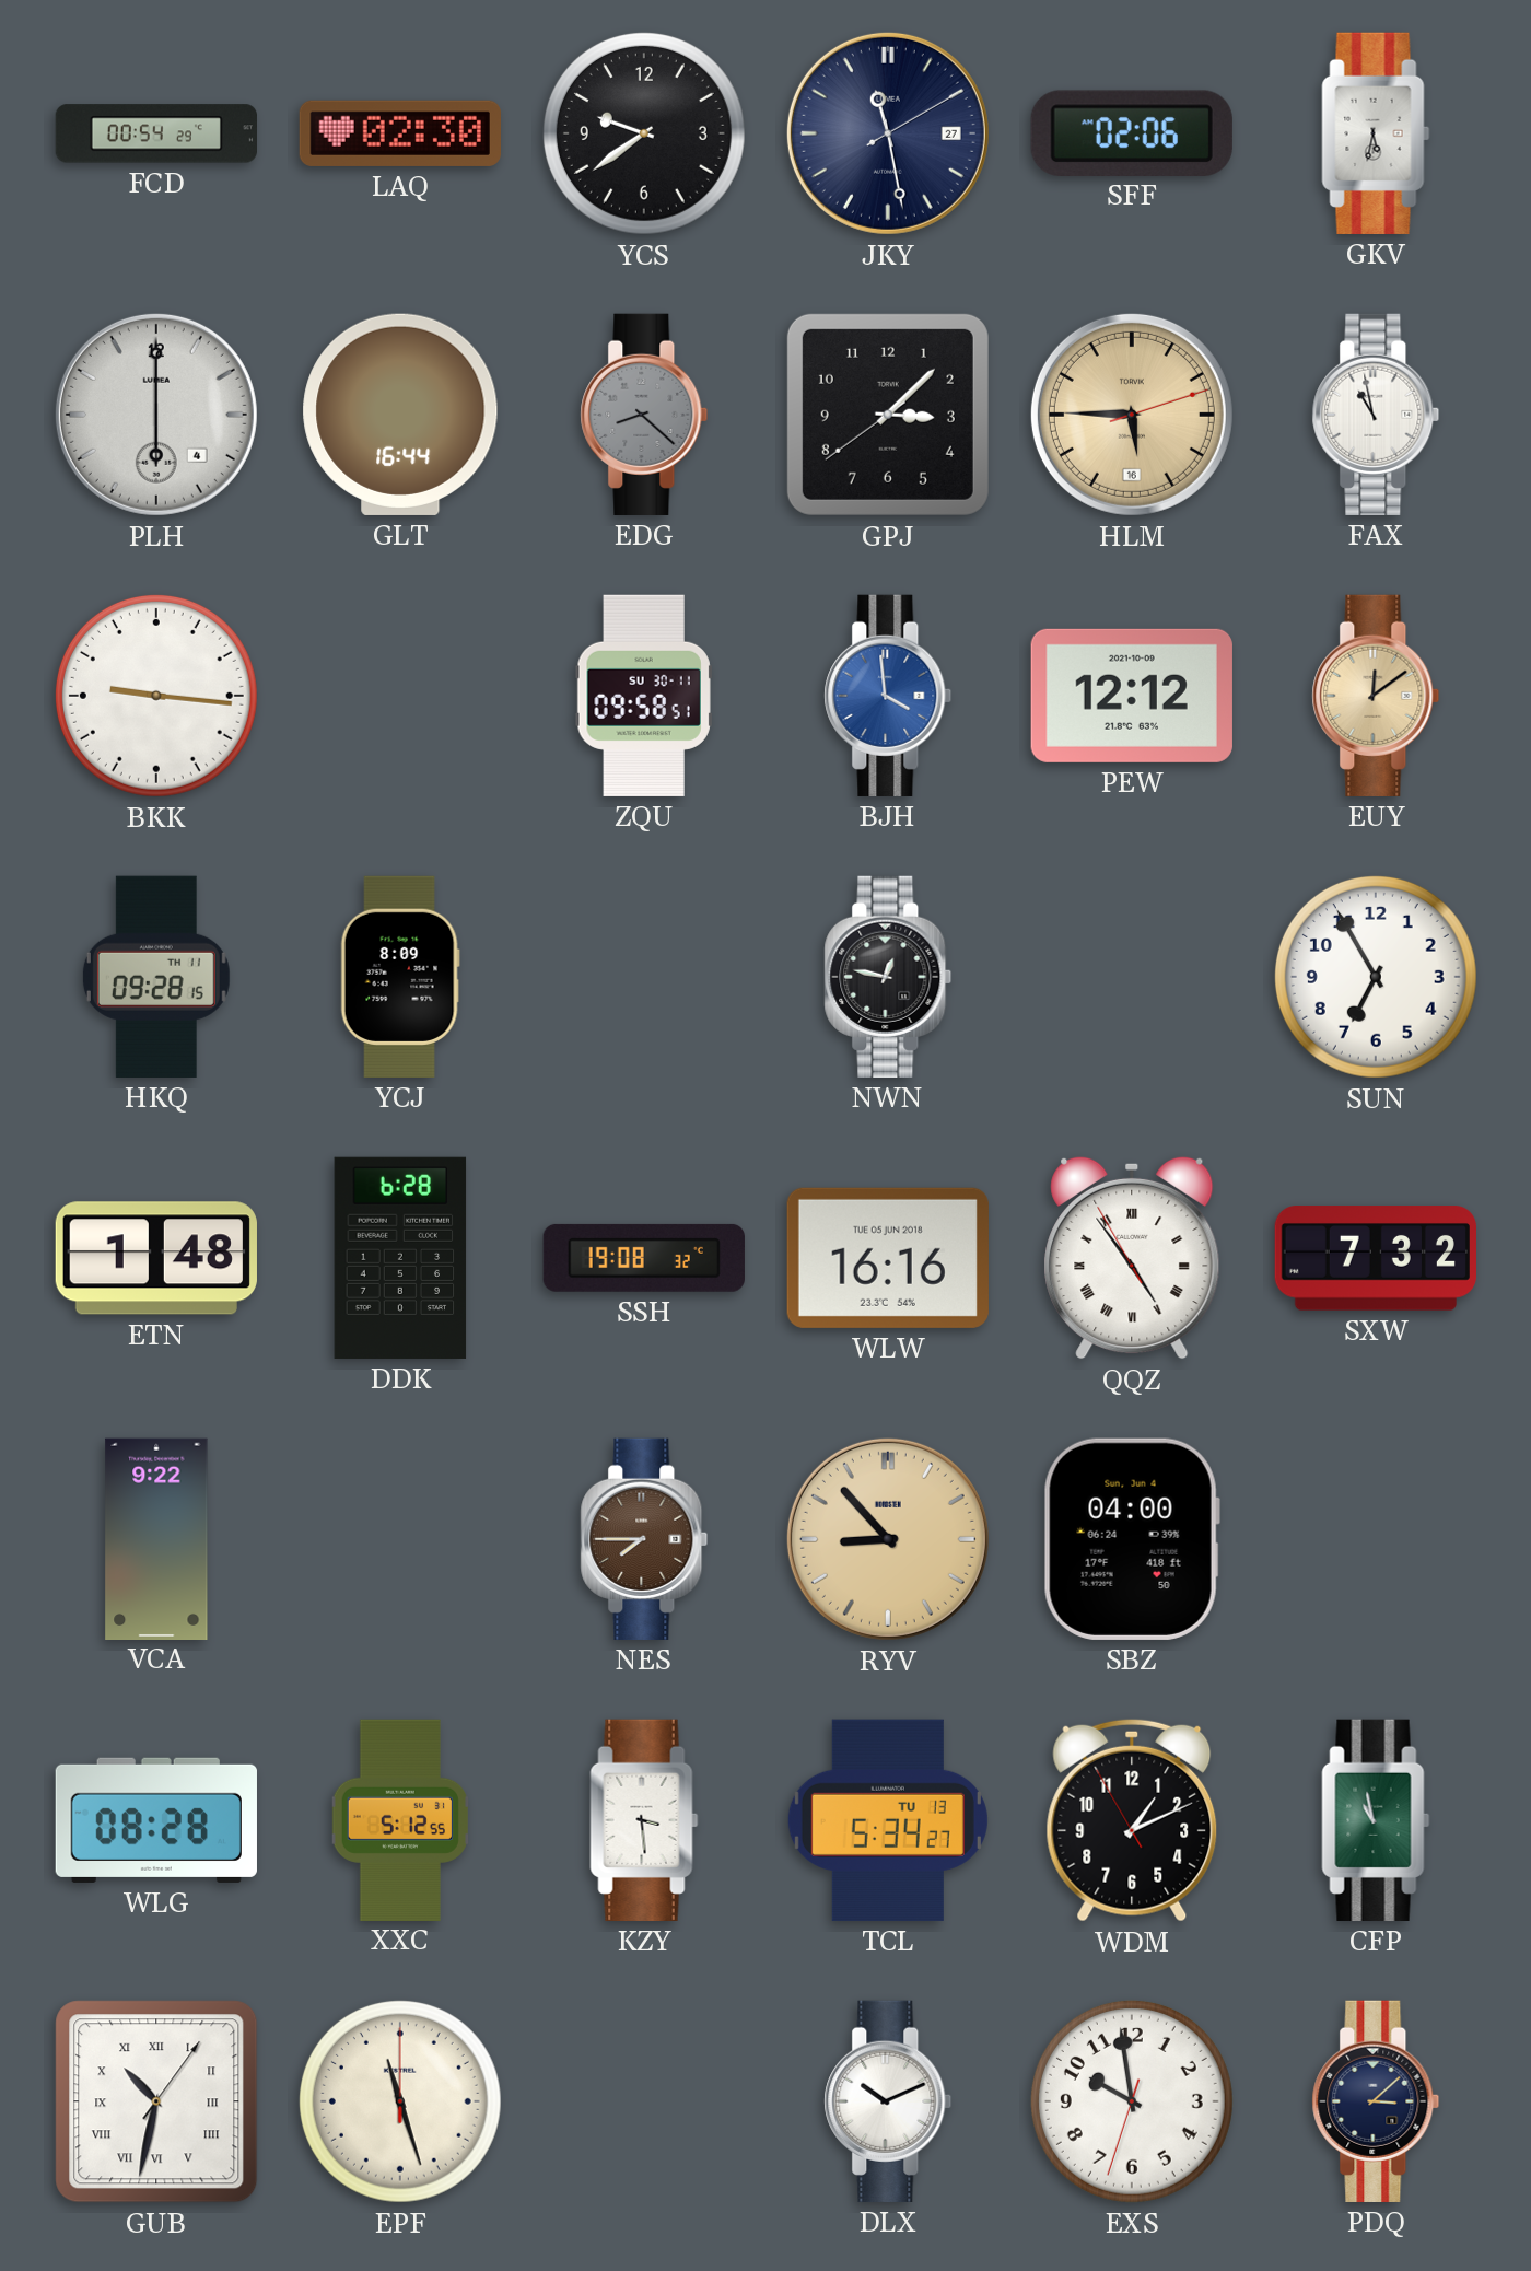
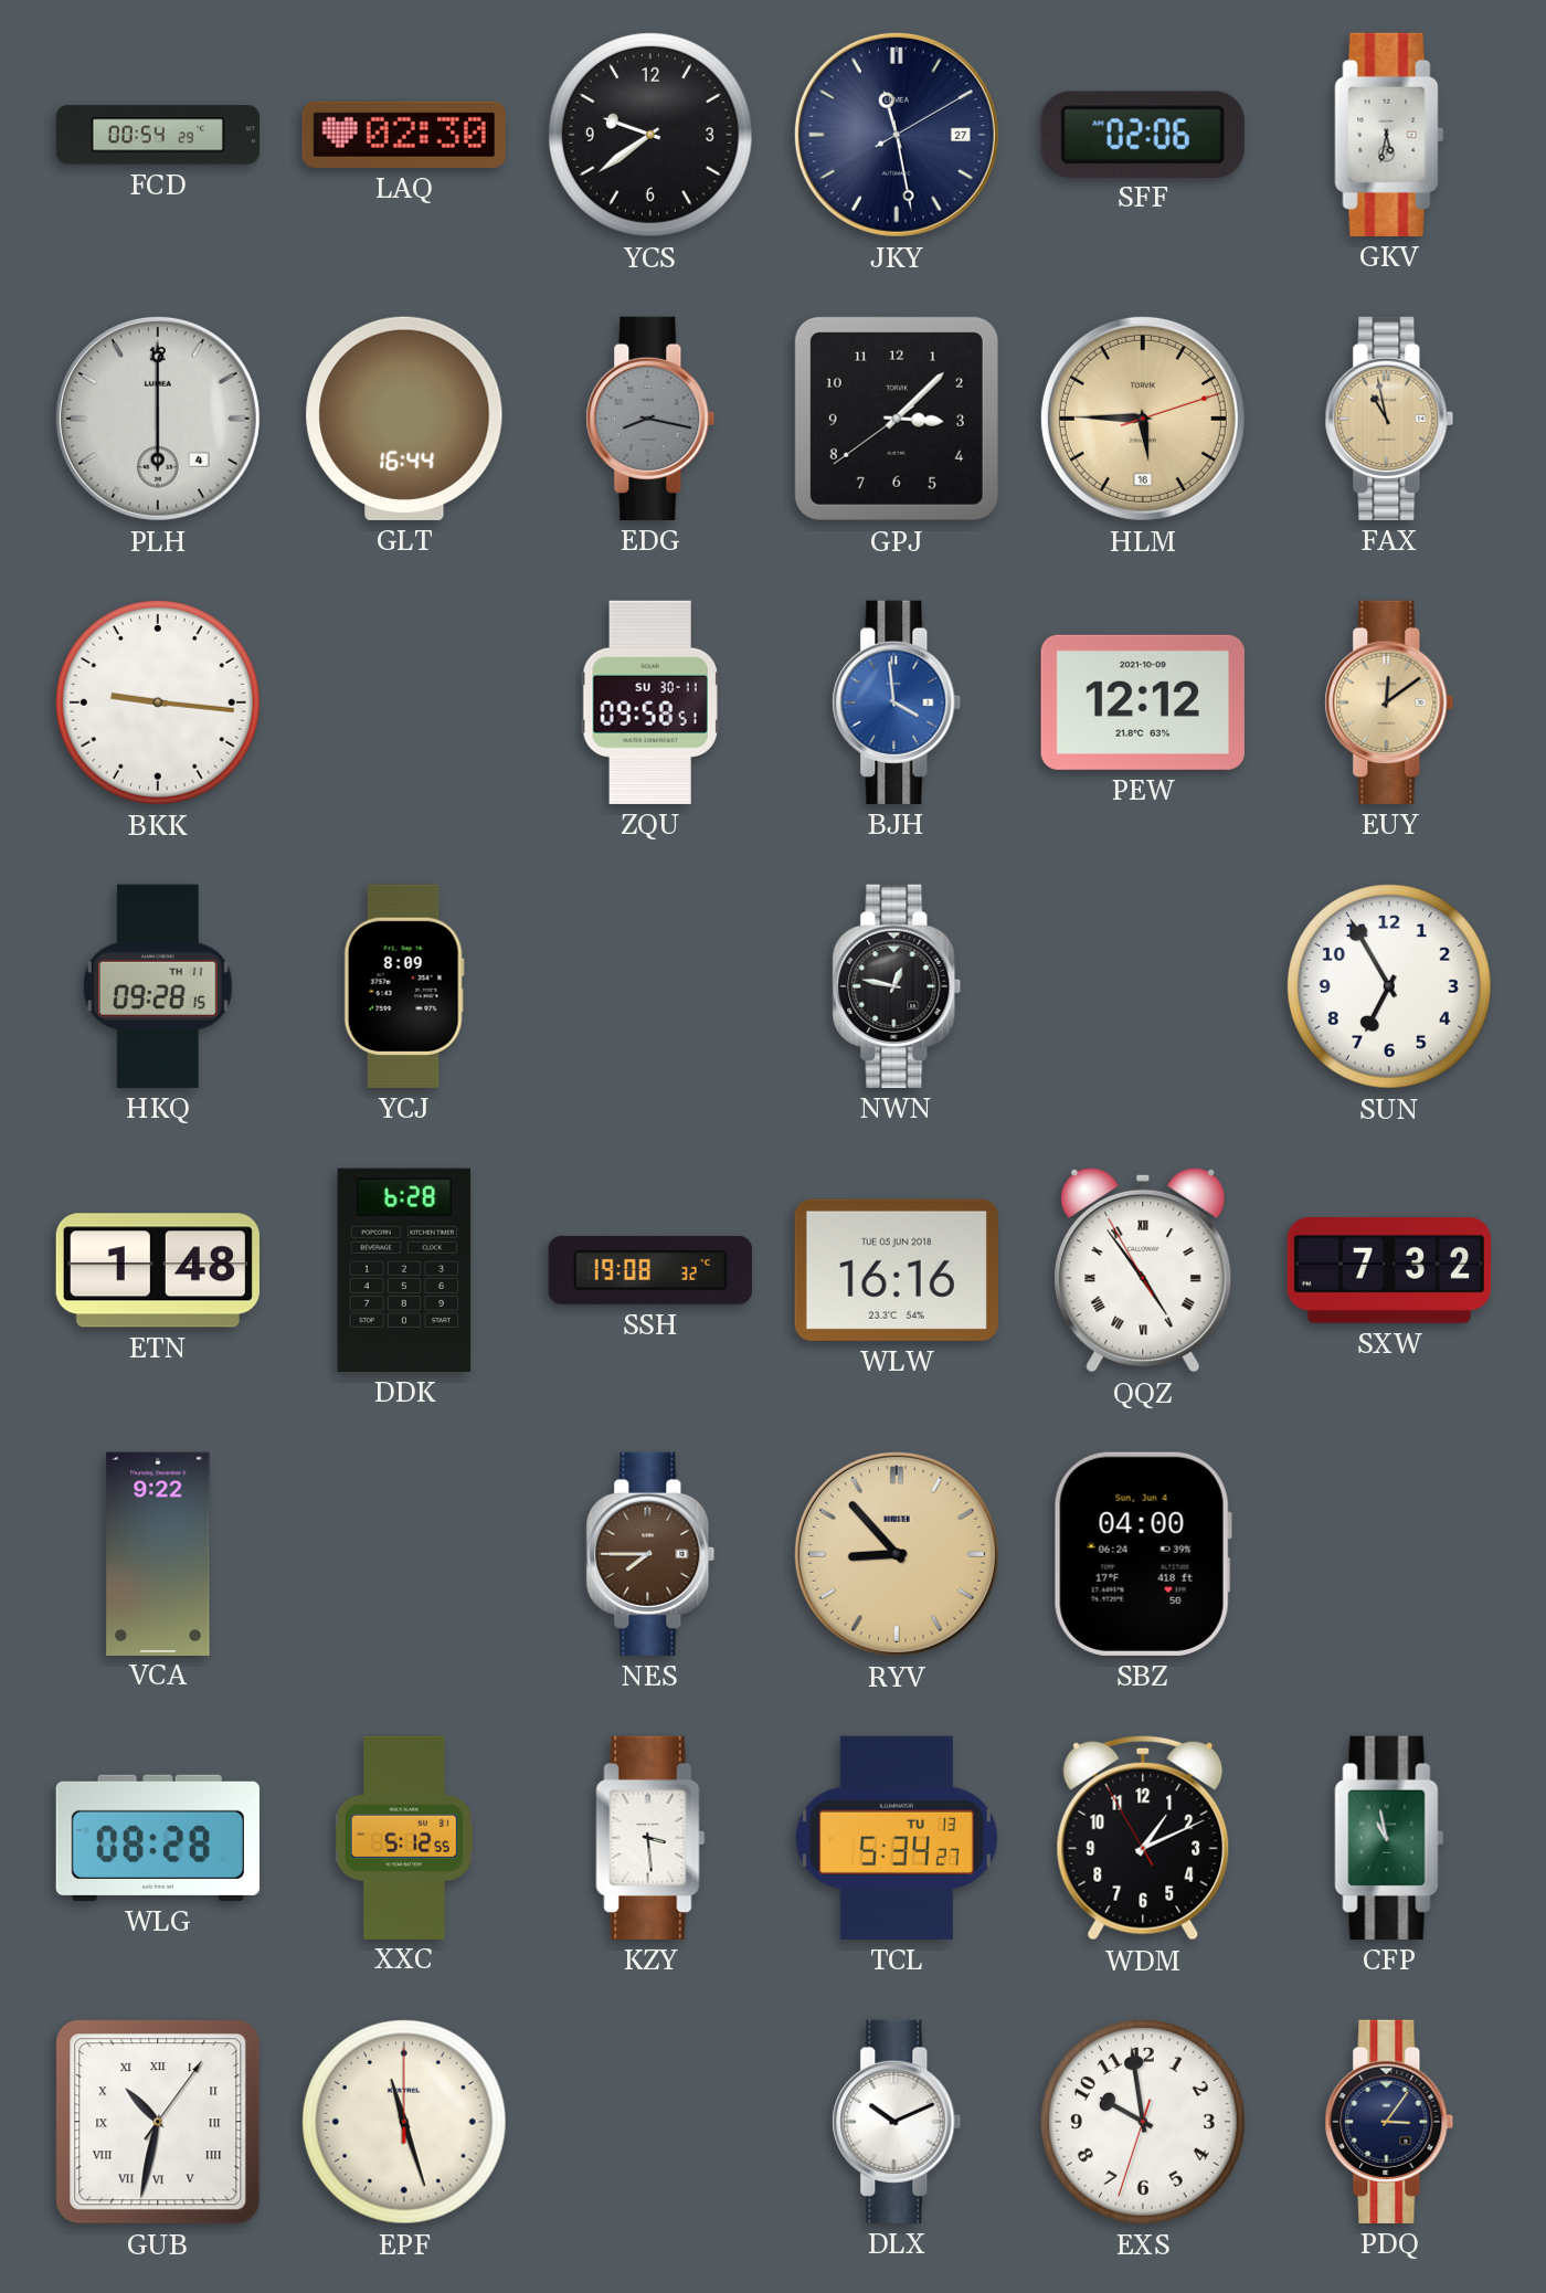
EDG: 8:22 -> 8:17 (650, 419)
FAX dial: white -> champagne (1389, 419)
PDQ: 3:08 -> 3:06 (1389, 2122)
